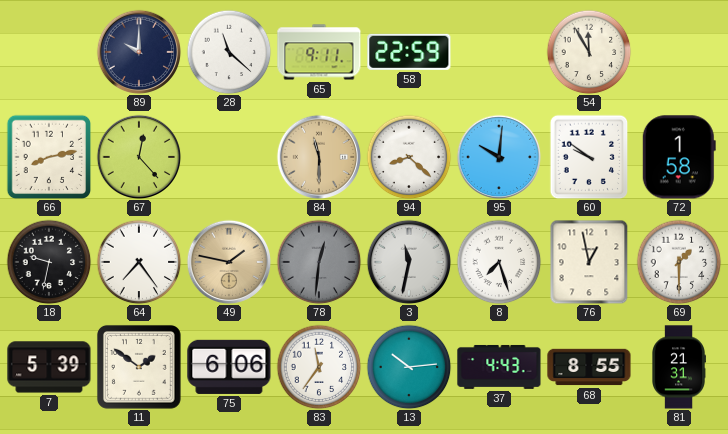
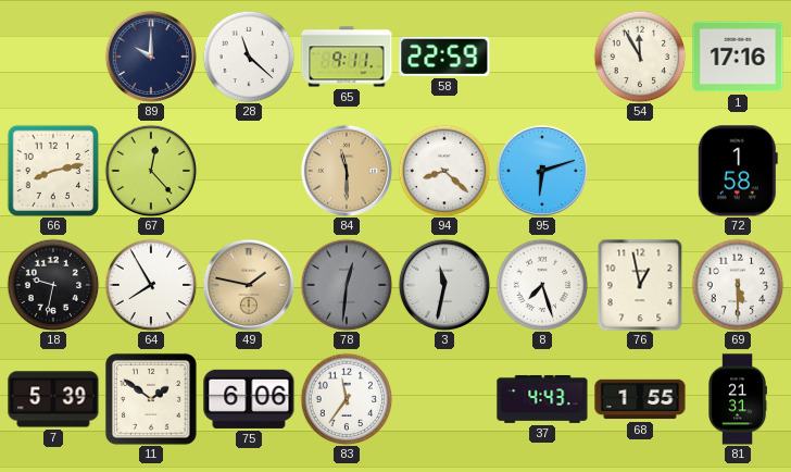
1: none -> 17:16 (738, 57)
95: 10:01 -> 6:12 (542, 171)
60: 9:51 -> none (589, 157)
64: 7:24 -> 7:55 (151, 285)
69: 1:30 -> 5:30 (738, 285)
13: 10:14 -> none (409, 367)
68: 8:55 -> 1:55 (640, 399)
